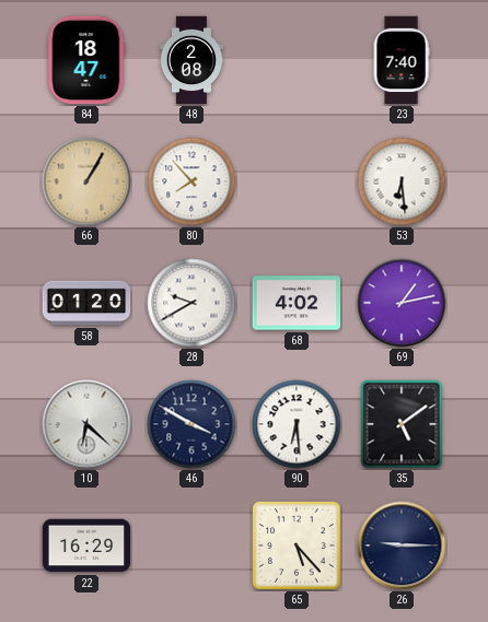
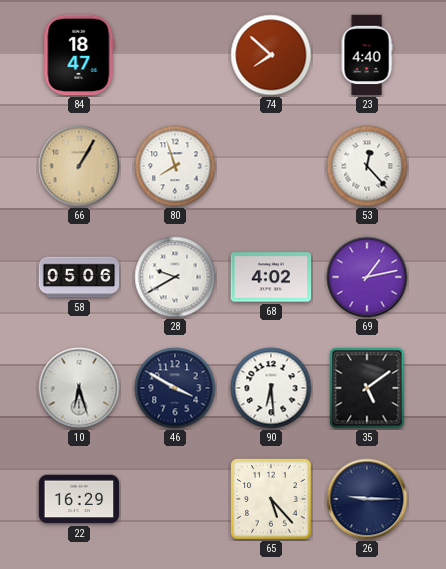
48: 2:08 -> none (191, 60)
74: none -> 7:52 (271, 55)
23: 7:40 -> 4:40 (367, 55)
80: 7:53 -> 7:57 (175, 166)
53: 6:29 -> 12:23 (367, 166)
58: 01:20 -> 05:06 (79, 277)
10: 6:22 -> 6:27 (79, 388)
